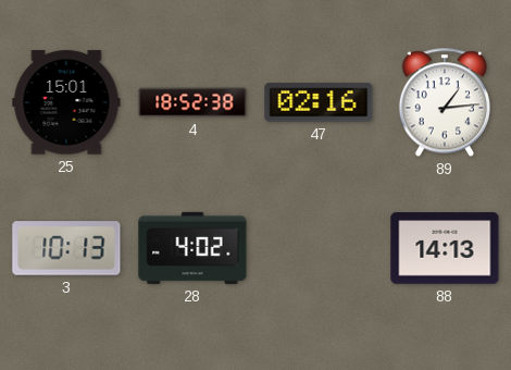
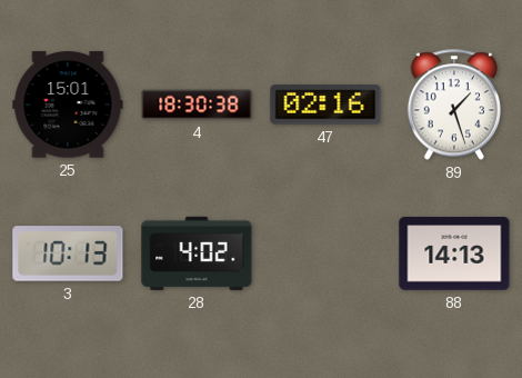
4: 18:52 -> 18:30 (197, 105)
89: 1:14 -> 1:27 (453, 105)
